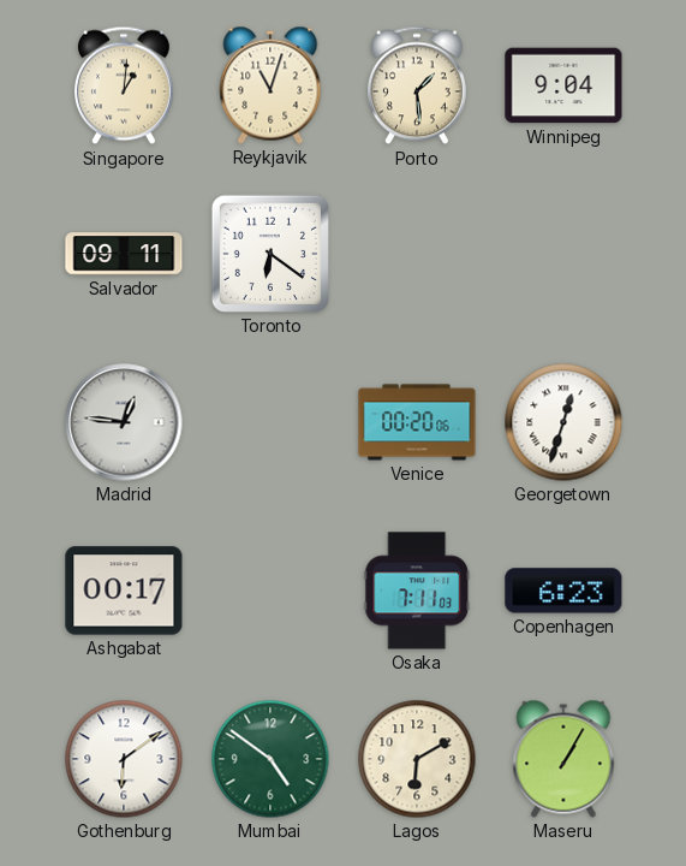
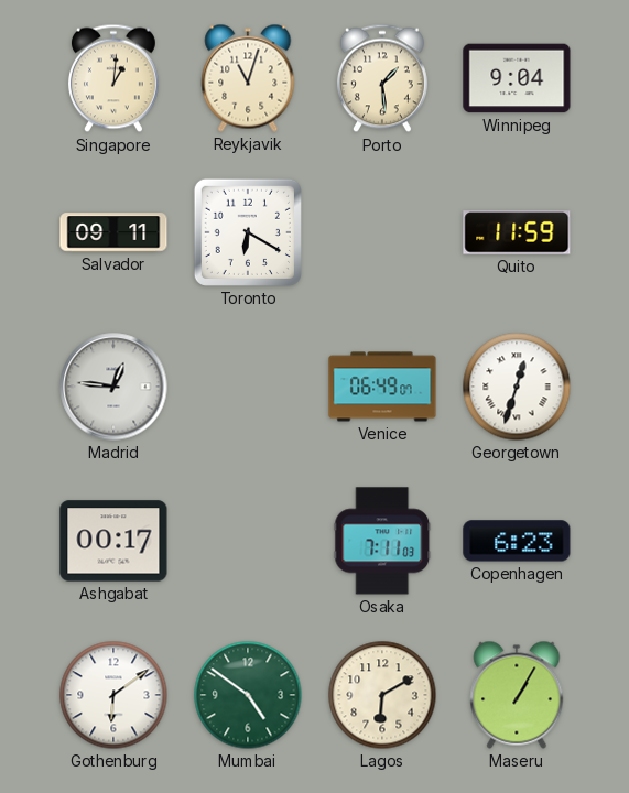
Toronto: 6:21 -> 6:20 (248, 232)
Quito: none -> 11:59 (517, 232)
Venice: 00:20 -> 06:49 (382, 387)
